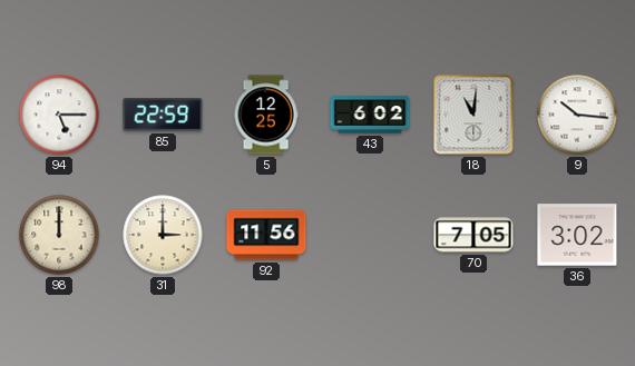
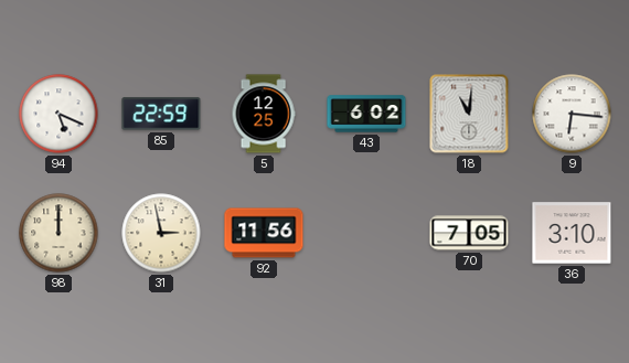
94: 5:15 -> 5:19 (58, 114)
9: 10:16 -> 6:16 (572, 114)
31: 3:00 -> 2:58 (161, 233)
36: 3:02 -> 3:10 (572, 233)
